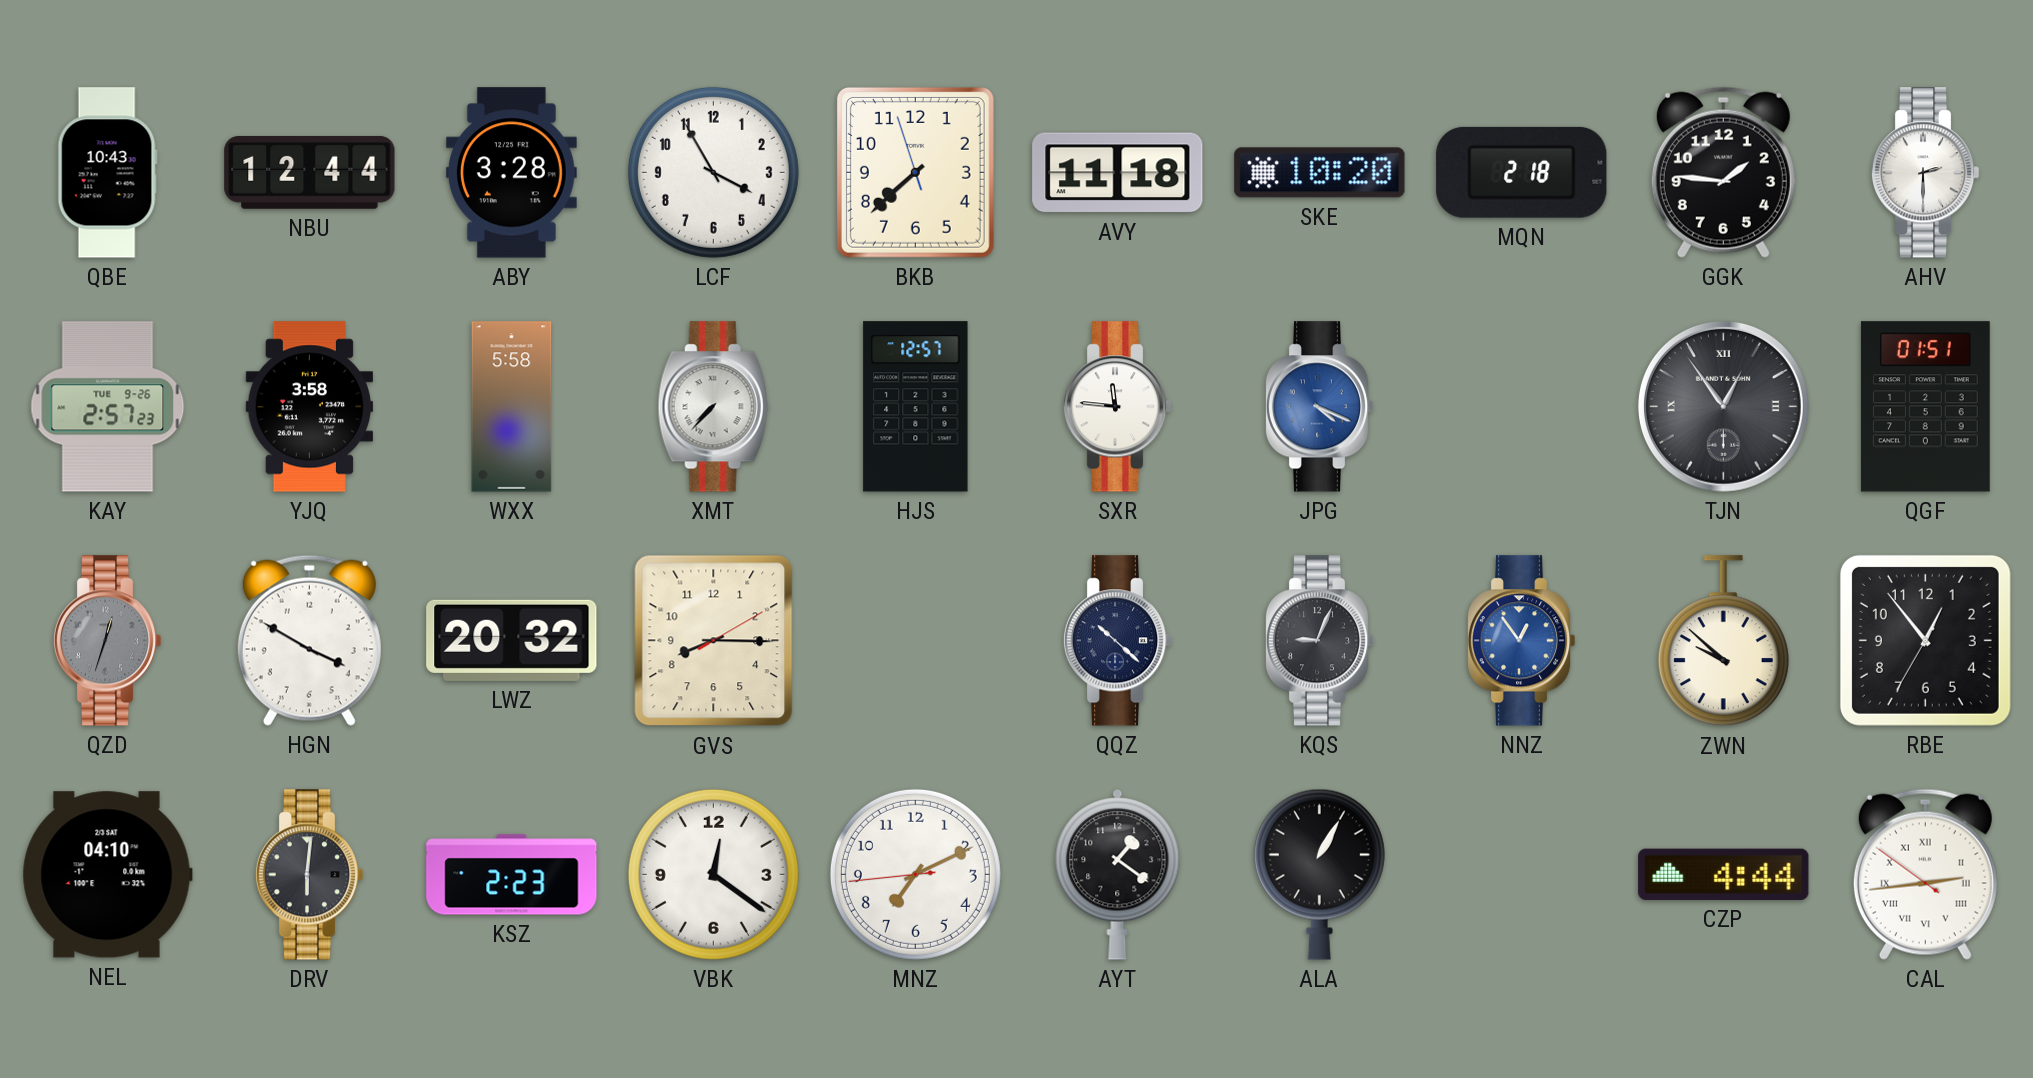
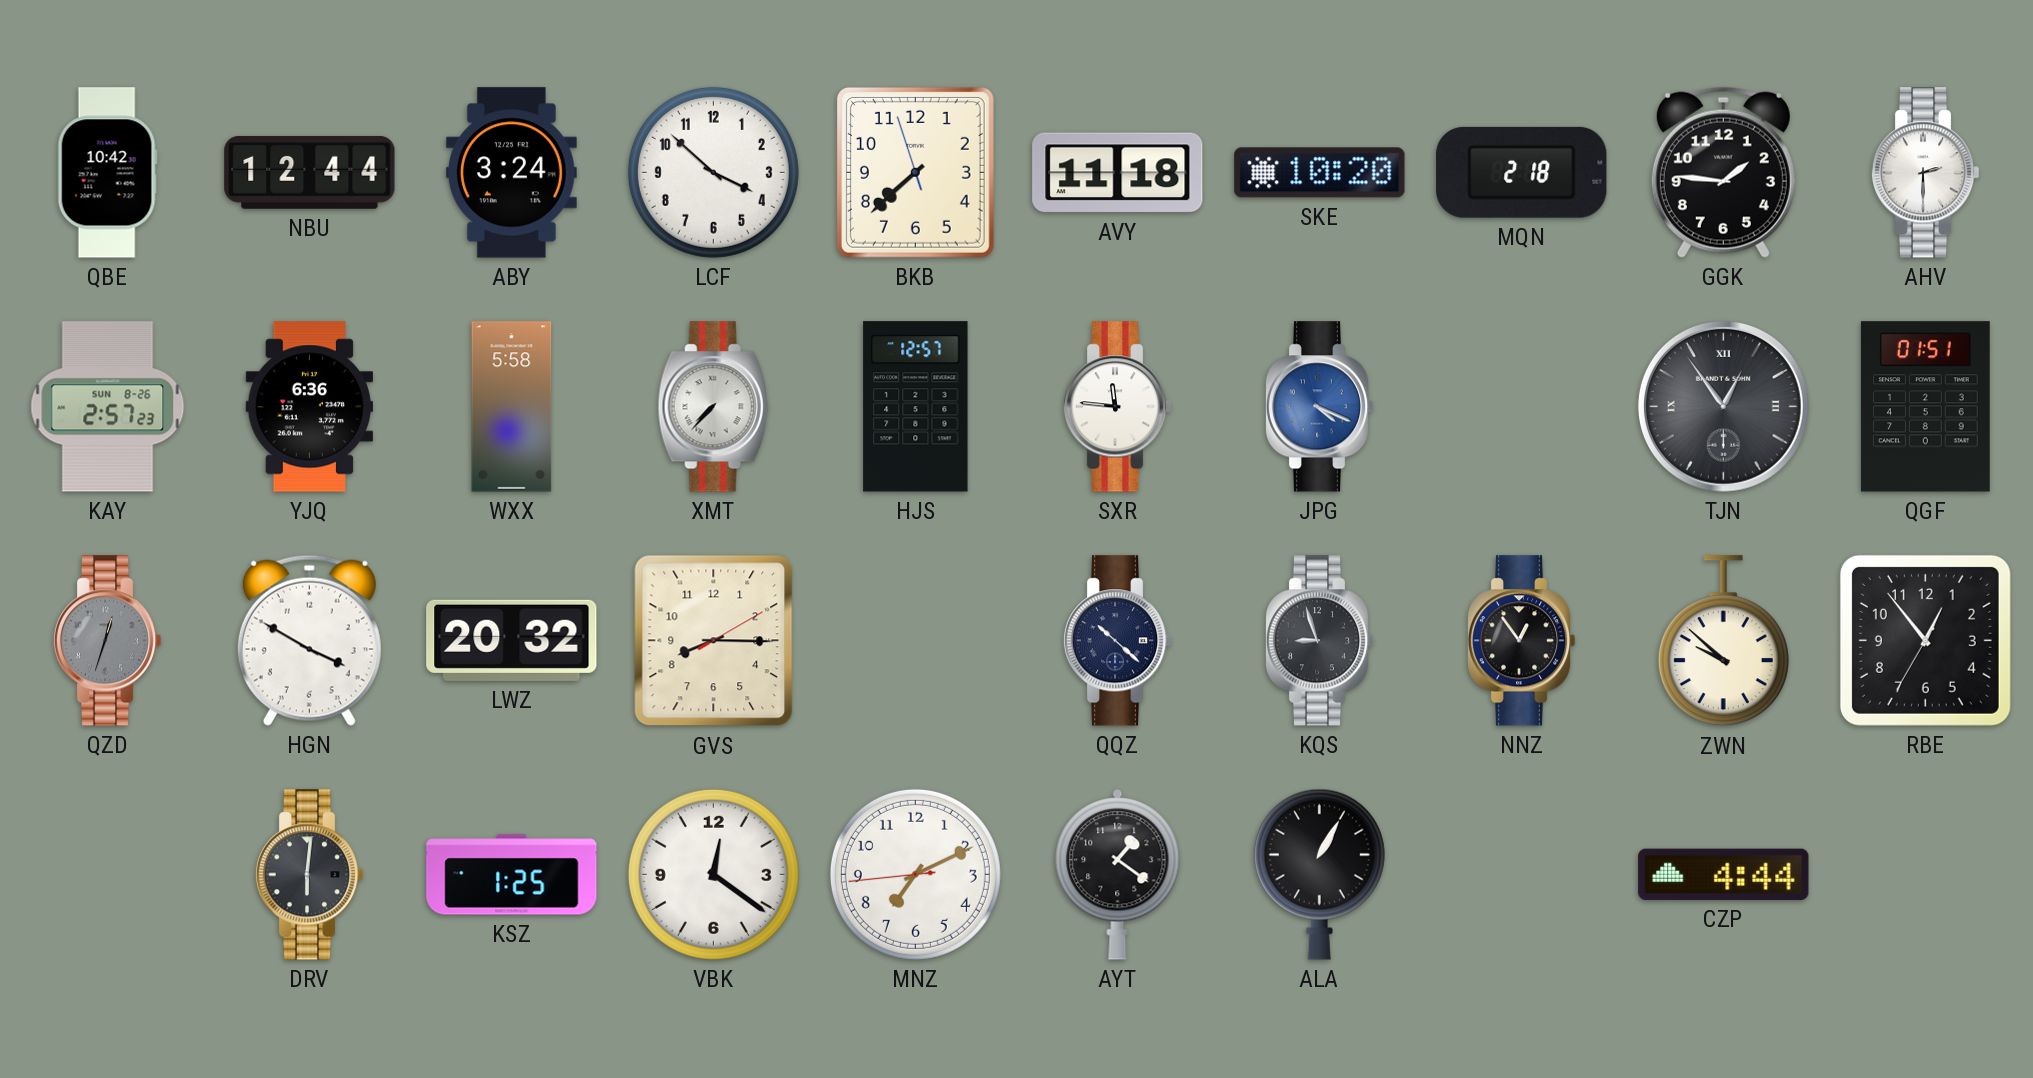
QBE: 10:43 -> 10:42 (107, 173)
ABY: 3:28 -> 3:24 (511, 173)
LCF: 3:55 -> 3:52 (713, 172)
KAY date: TUE 9-26 -> SUN 8-26 (108, 407)
YJQ: 3:58 -> 6:36 (309, 407)
KQS: 9:04 -> 8:57 (1319, 641)
NNZ dial: blue -> black (1521, 641)
NEL: 04:10 -> none (107, 875)
KSZ: 2:23 -> 1:25 (512, 875)
CAL: 2:43 -> none (1925, 874)
